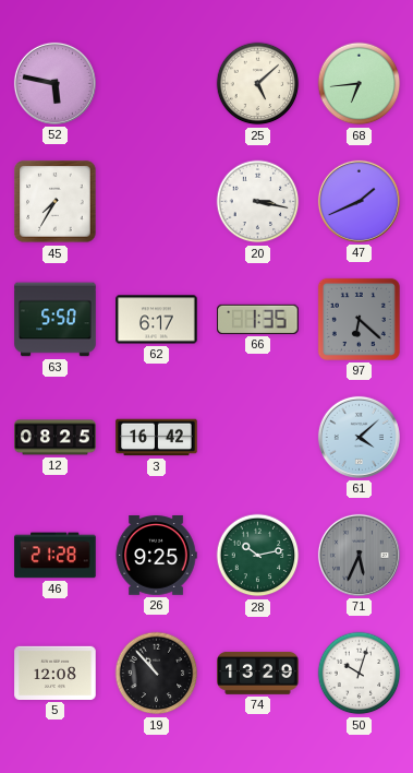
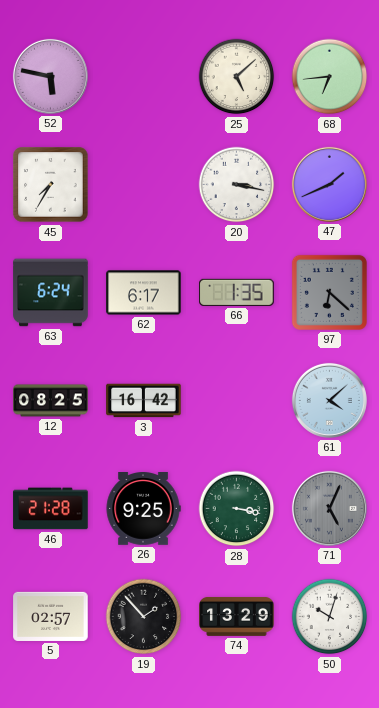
63: 5:50 -> 6:24 (51, 293)
28: 10:13 -> 3:17 (237, 509)
71: 5:34 -> 5:04 (329, 508)
5: 12:08 -> 02:57 (51, 616)
19: 10:53 -> 1:53 (144, 617)
